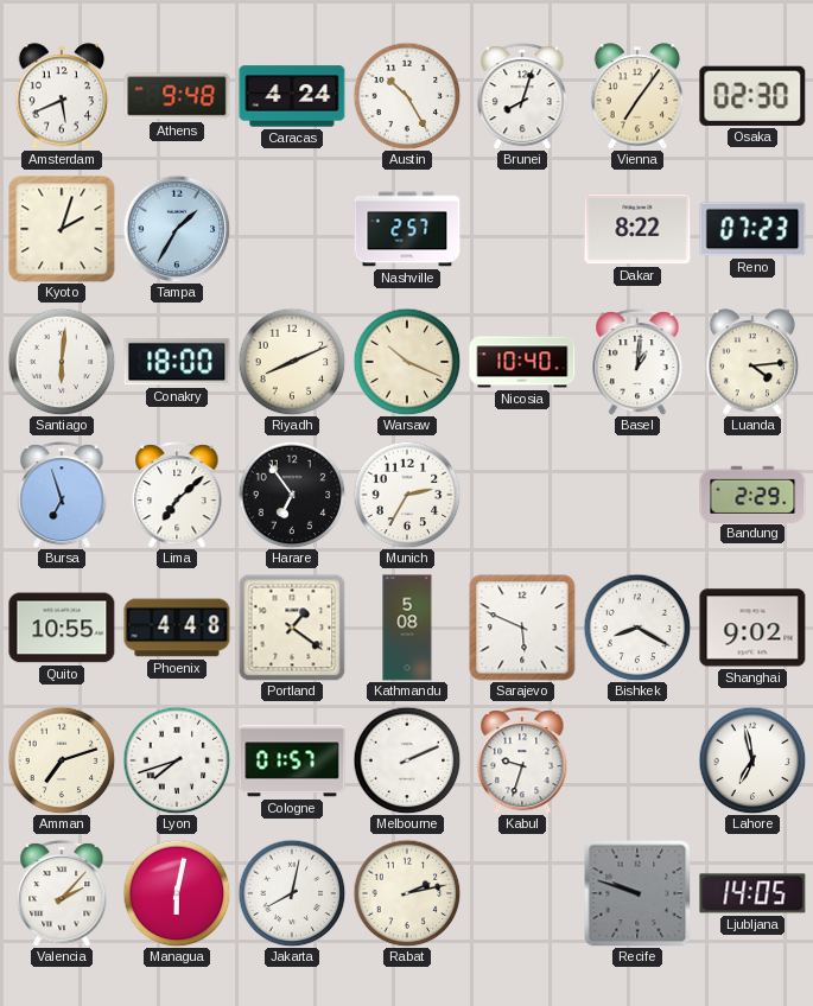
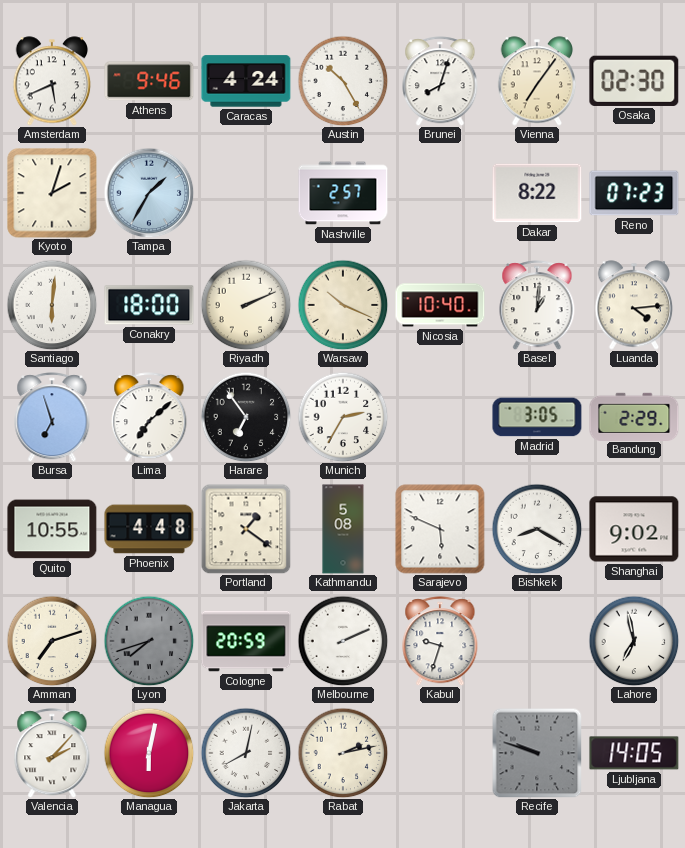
Athens: 9:48 -> 9:46 (149, 81)
Riyadh: 8:11 -> 2:11 (246, 305)
Madrid: none -> 3:05 (537, 417)
Lyon dial: white -> grey (149, 641)
Cologne: 01:57 -> 20:59 (246, 641)
